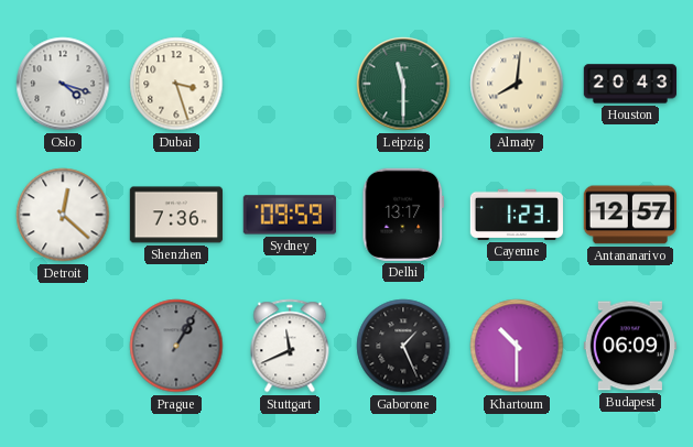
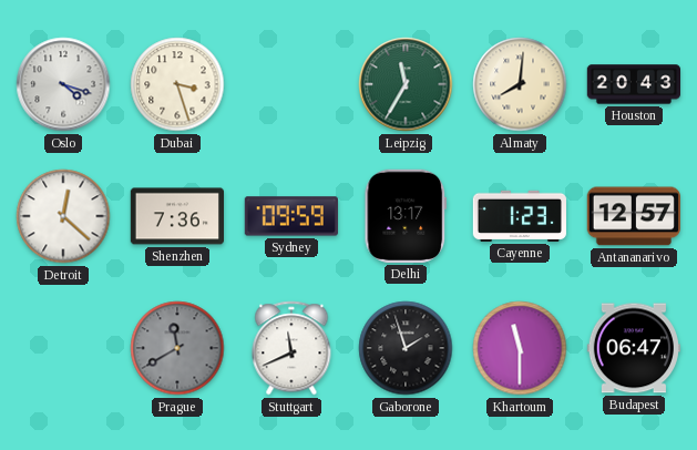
Leipzig: 11:30 -> 11:35 (406, 84)
Prague: 1:05 -> 11:40 (177, 348)
Gaborone: 1:26 -> 1:57 (406, 348)
Khartoum: 10:30 -> 11:30 (520, 348)
Budapest: 06:09 -> 06:47 (634, 348)
